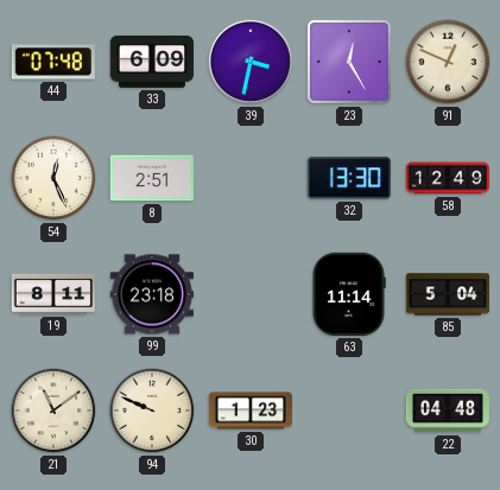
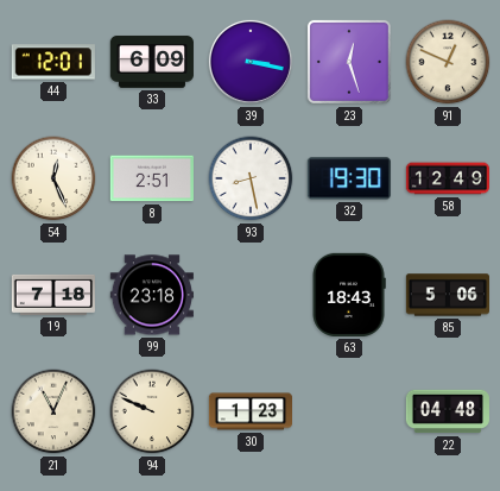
44: 07:48 -> 12:01 (53, 62)
39: 3:32 -> 3:17 (251, 62)
23: 12:25 -> 12:27 (349, 62)
93: none -> 8:28 (251, 178)
32: 13:30 -> 19:30 (349, 178)
19: 8:11 -> 7:18 (53, 295)
63: 11:14 -> 18:43 (349, 295)
85: 5:04 -> 5:06 (447, 295)
21: 11:09 -> 11:04 (53, 411)
